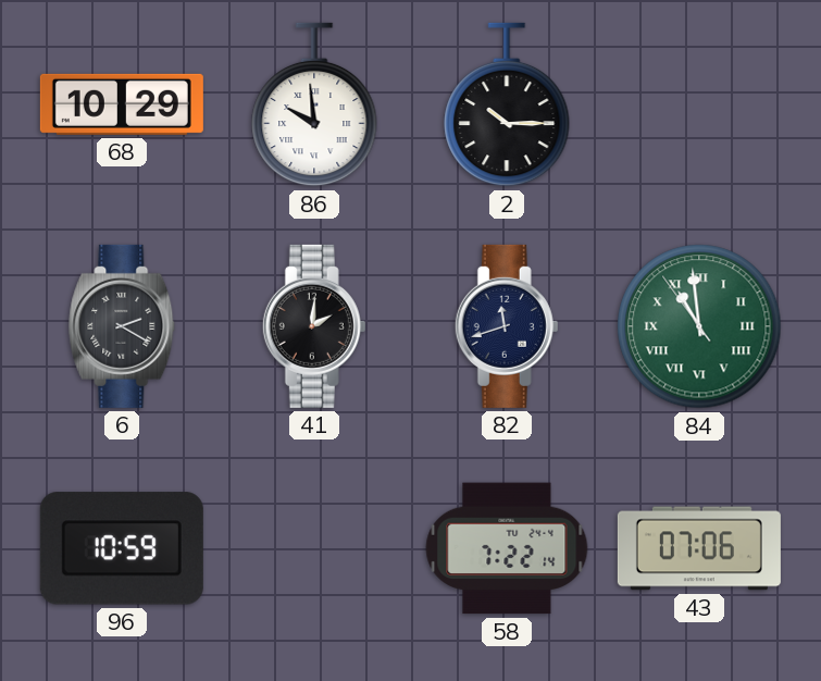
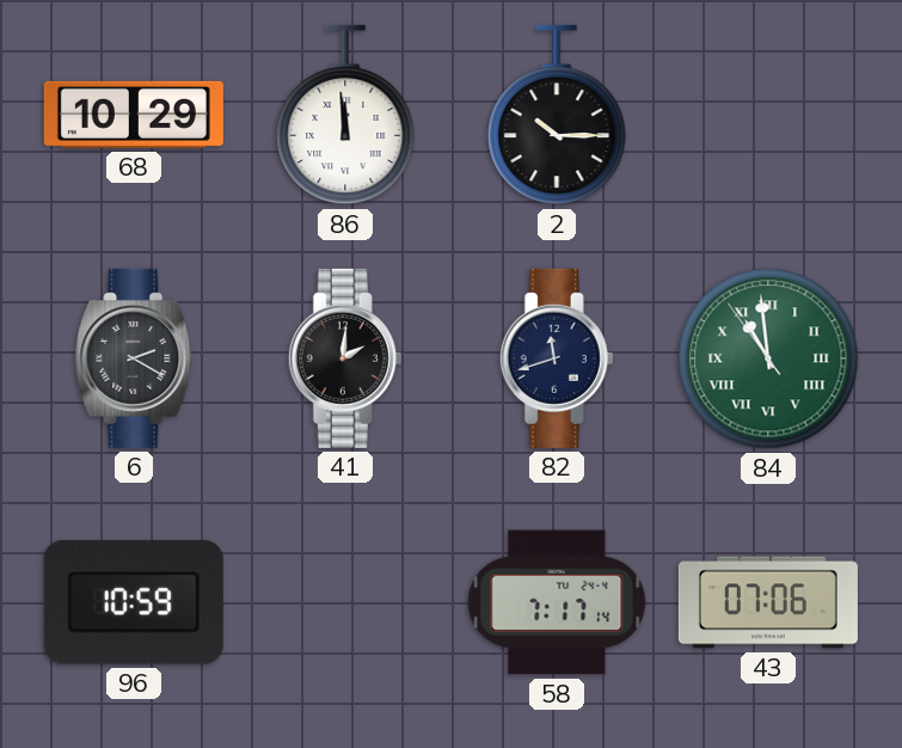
86: 9:59 -> 11:59 (345, 115)
58: 7:22 -> 7:17 (557, 602)
